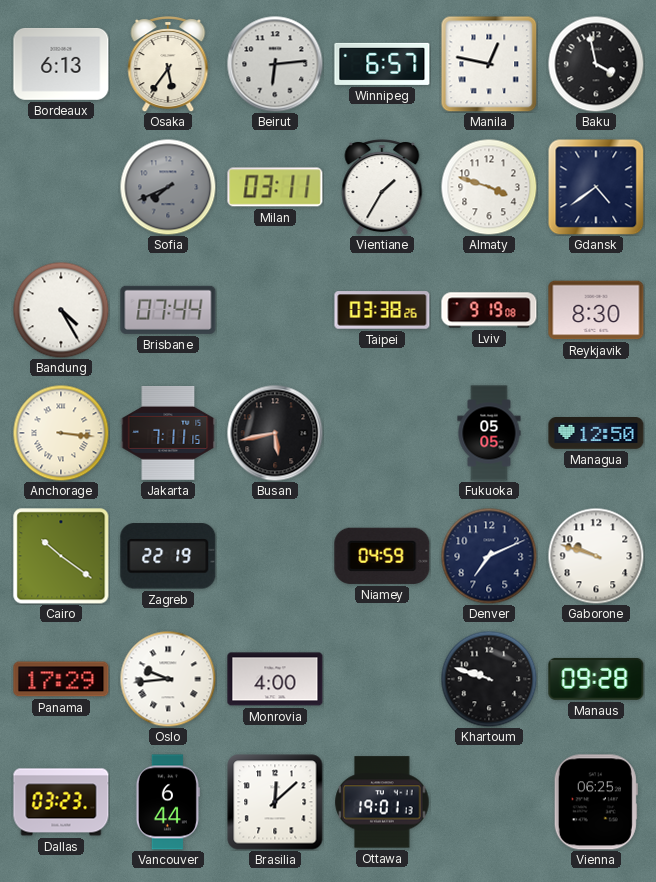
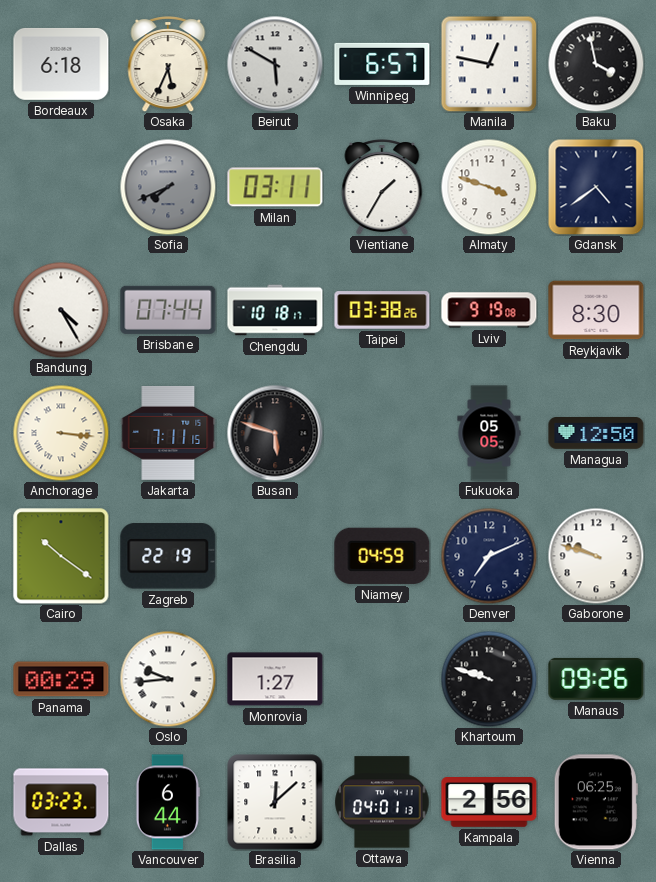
Bordeaux: 6:13 -> 6:18 (61, 64)
Osaka: 5:36 -> 5:34 (168, 65)
Beirut: 6:14 -> 5:50 (275, 64)
Chengdu: none -> 10:18 (275, 310)
Busan: 5:43 -> 5:48 (275, 433)
Panama: 17:29 -> 00:29 (61, 679)
Monrovia: 4:00 -> 1:27 (275, 679)
Manaus: 09:28 -> 09:26 (596, 679)
Ottawa: 19:01 -> 04:01 (382, 802)
Kampala: none -> 2:56 (489, 803)
